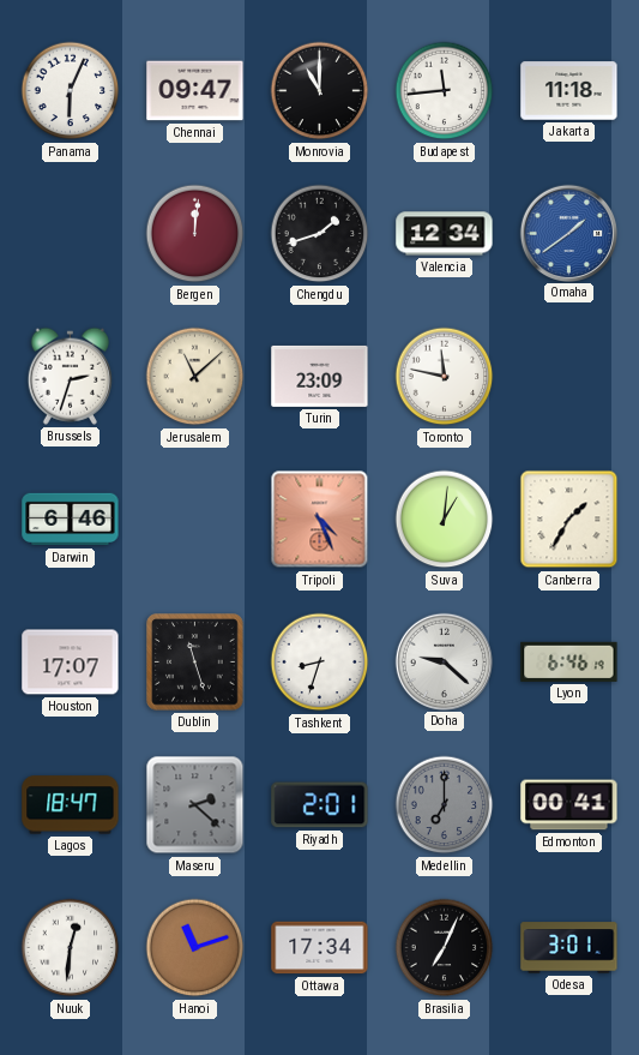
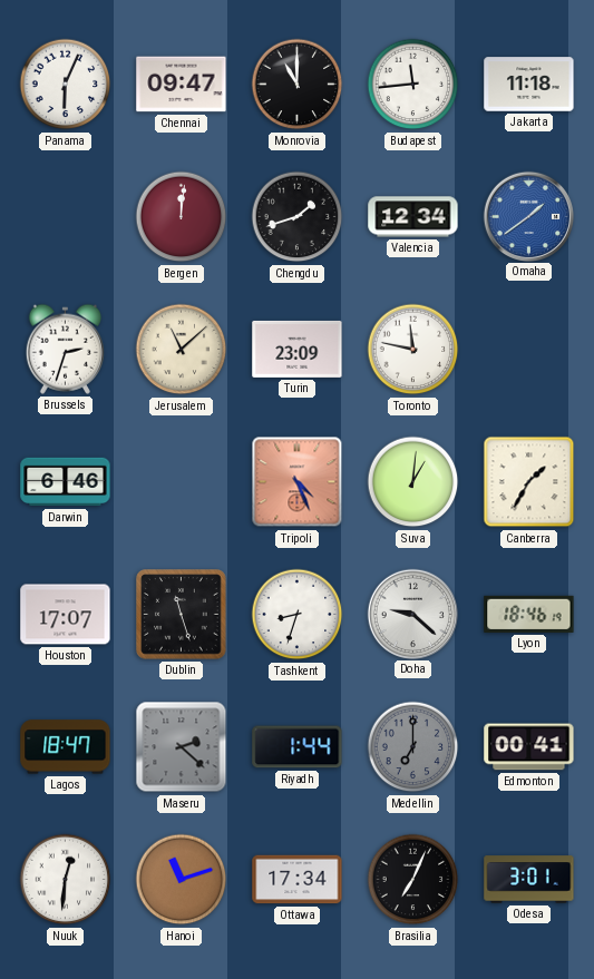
Lyon: 6:46 -> 18:46 (529, 614)
Riyadh: 2:01 -> 1:44 (298, 747)
